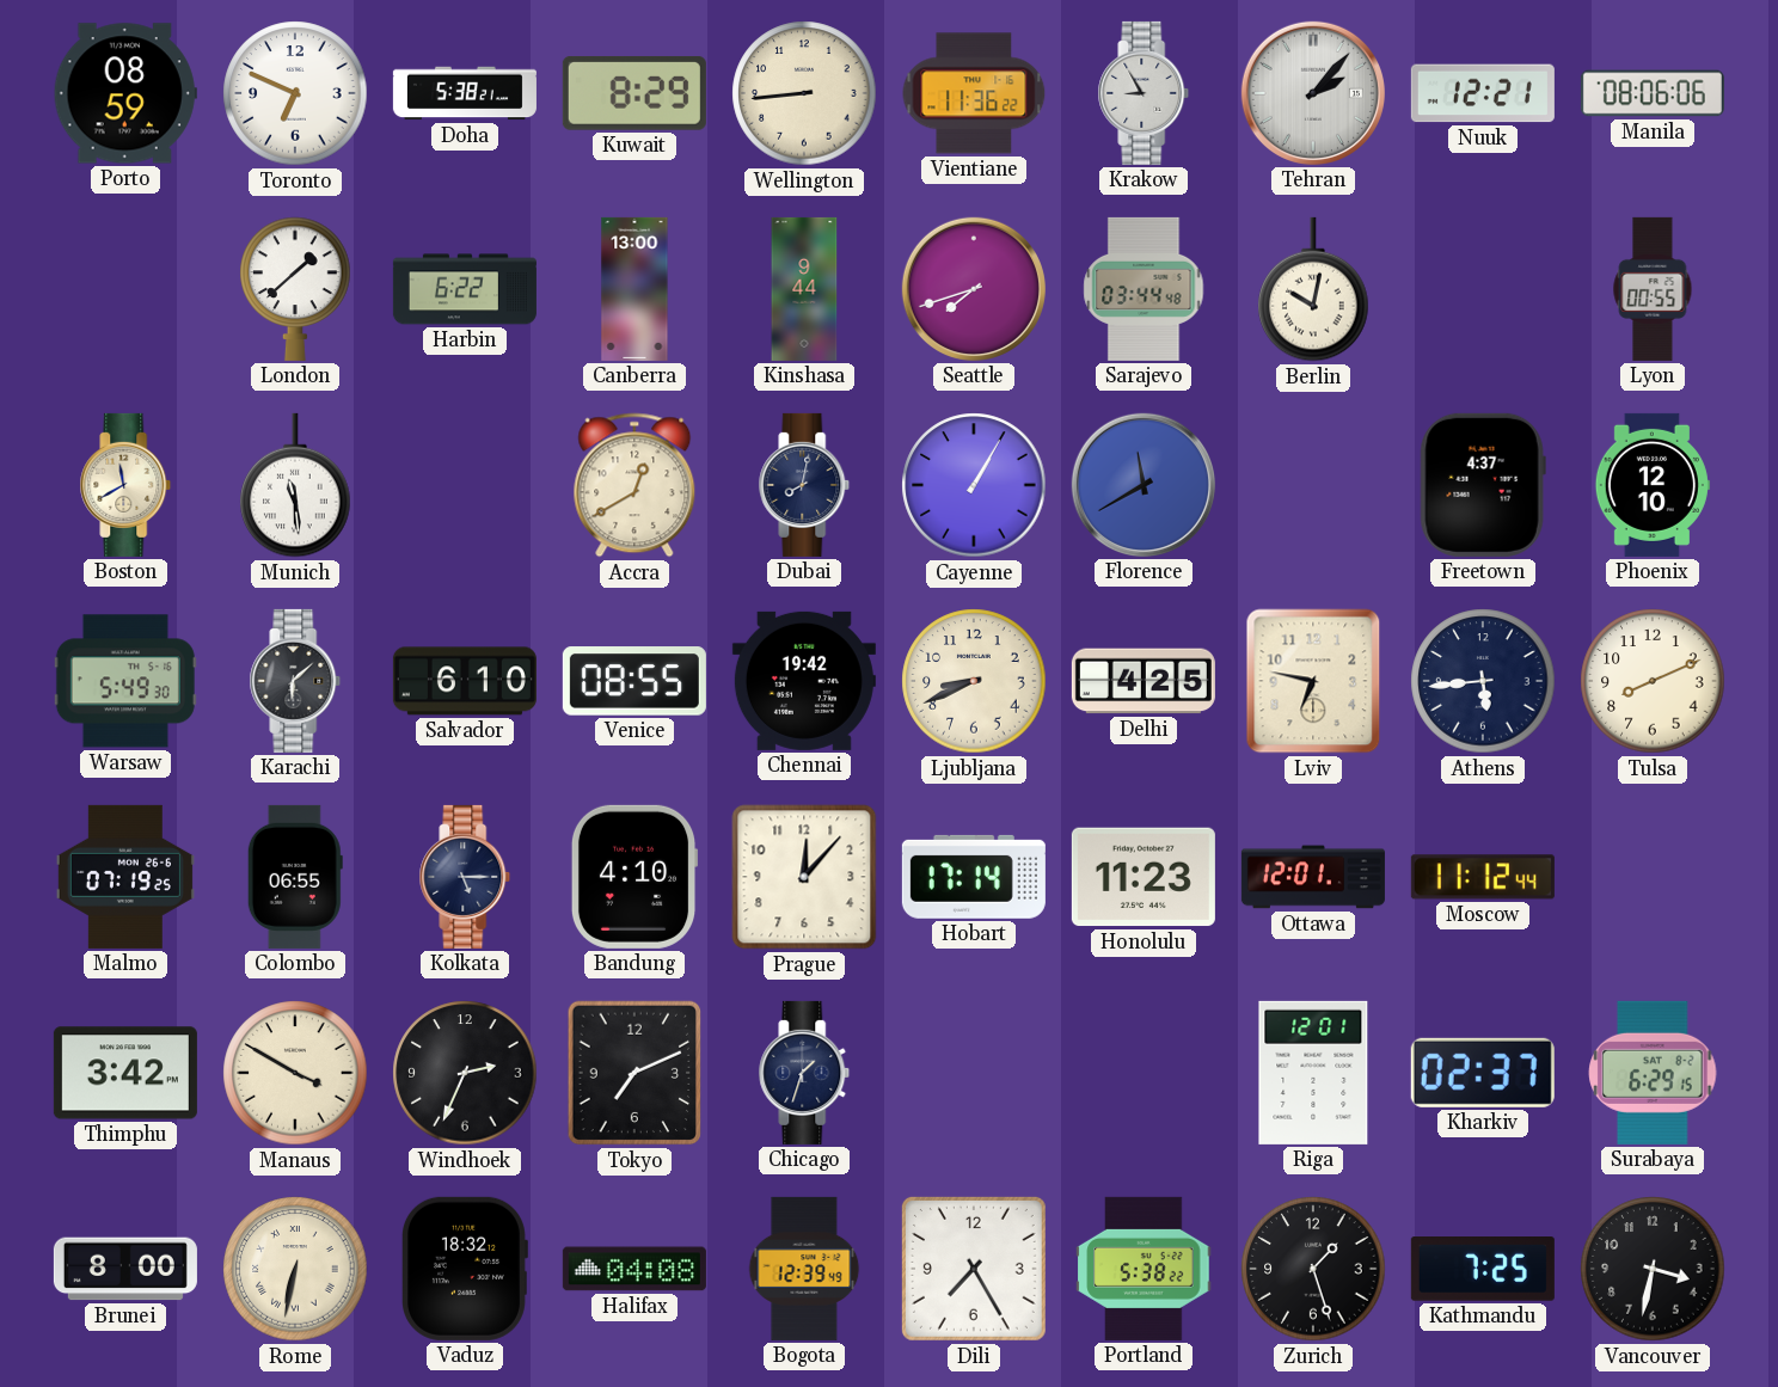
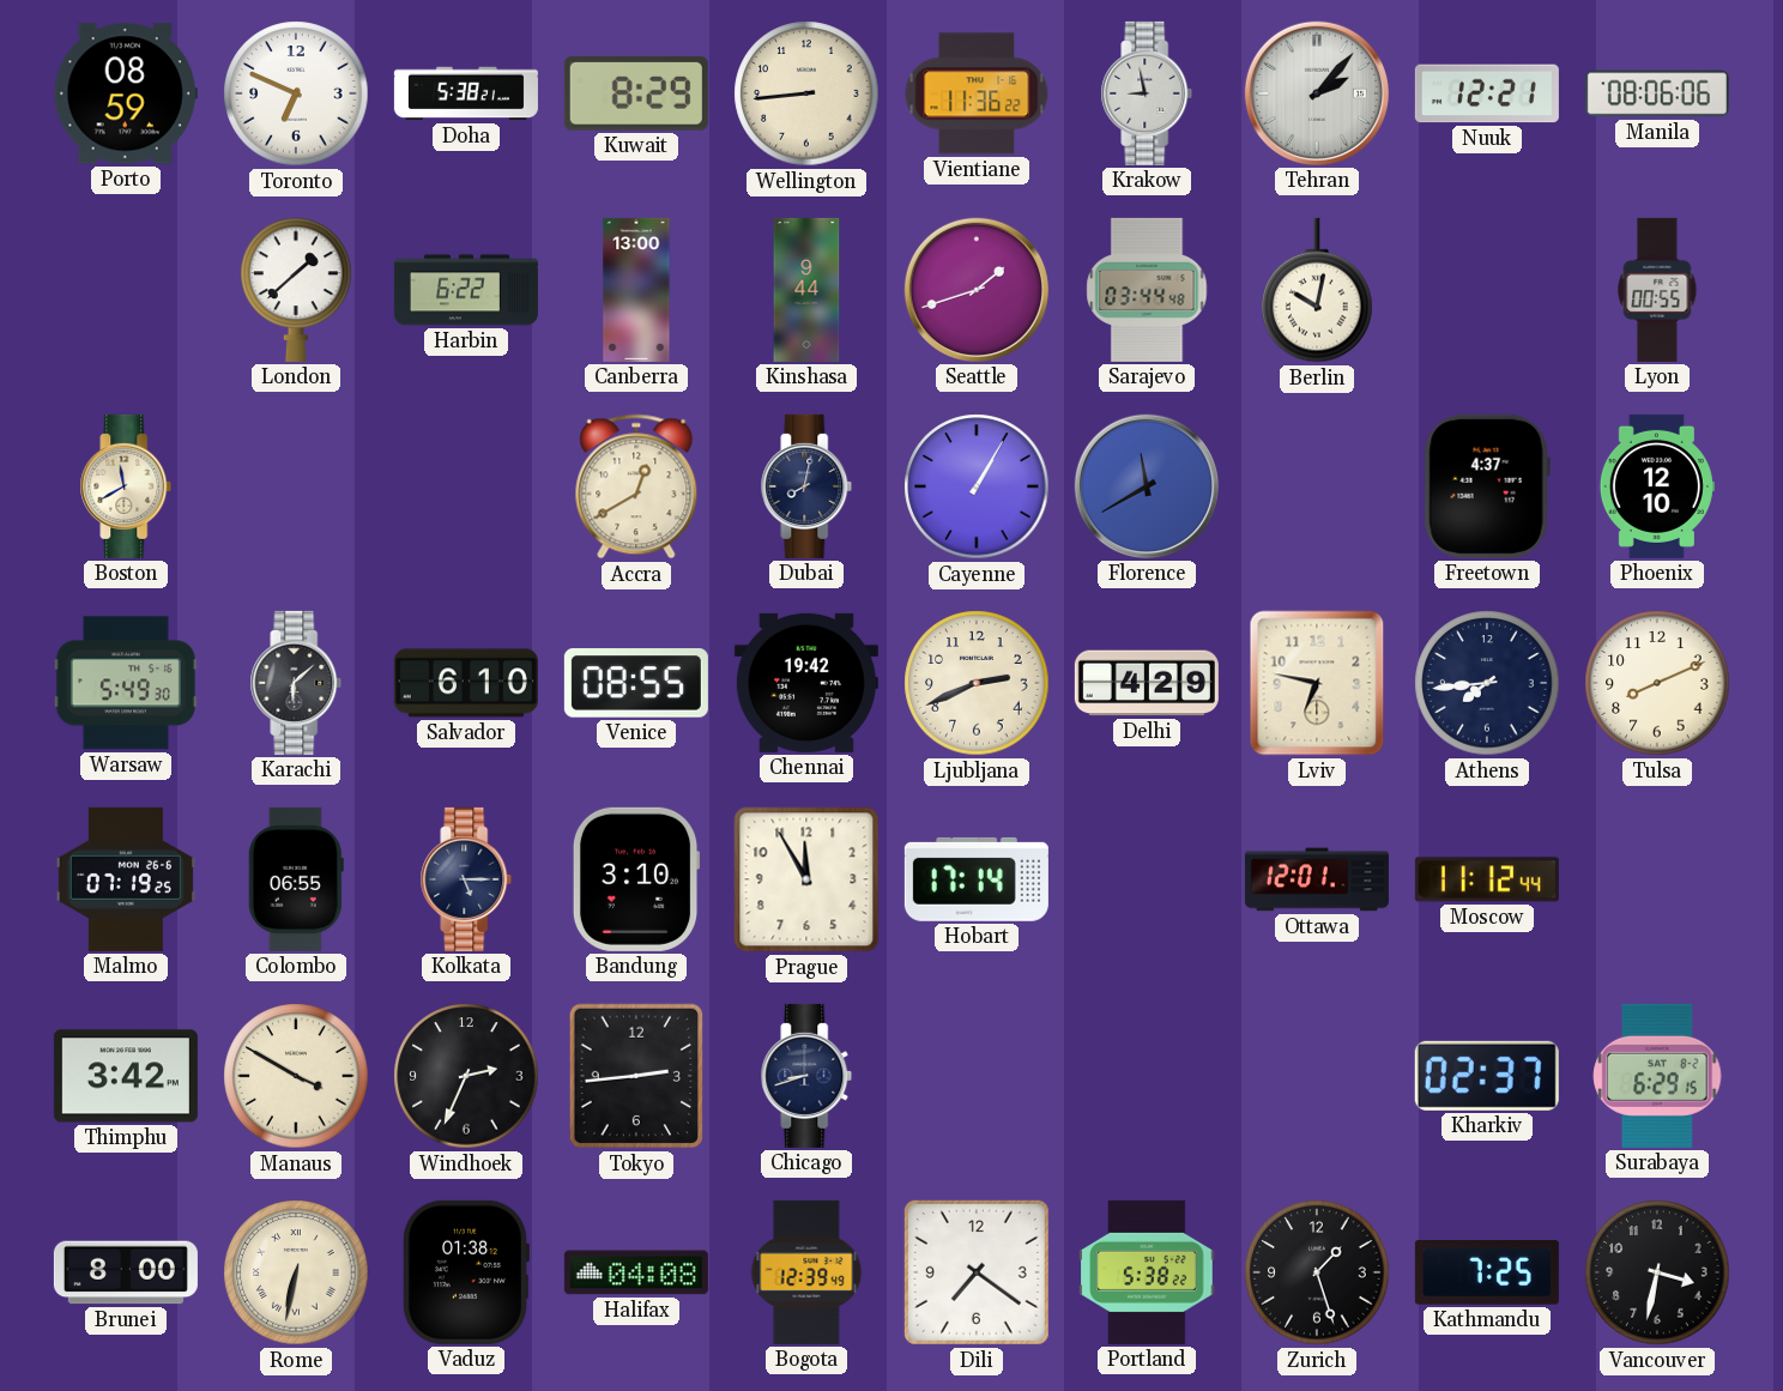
Krakow: 8:55 -> 8:58 (1147, 93)
Seattle: 7:42 -> 1:42 (977, 290)
Munich: 11:29 -> none (295, 485)
Ljubljana: 8:41 -> 2:41 (977, 683)
Delhi: 4:25 -> 4:29 (1147, 683)
Athens: 5:44 -> 7:44 (1487, 683)
Bandung: 4:10 -> 3:10 (636, 879)
Prague: 12:07 -> 11:55 (806, 879)
Honolulu: 11:23 -> none (1144, 877)
Tokyo: 7:11 -> 2:44 (636, 1076)
Chicago: 1:33 -> 8:42 (806, 1076)
Riga: 12:01 -> none (1313, 1073)
Vaduz: 18:32 -> 01:38 (465, 1272)
Dili: 7:25 -> 7:21 (977, 1272)
